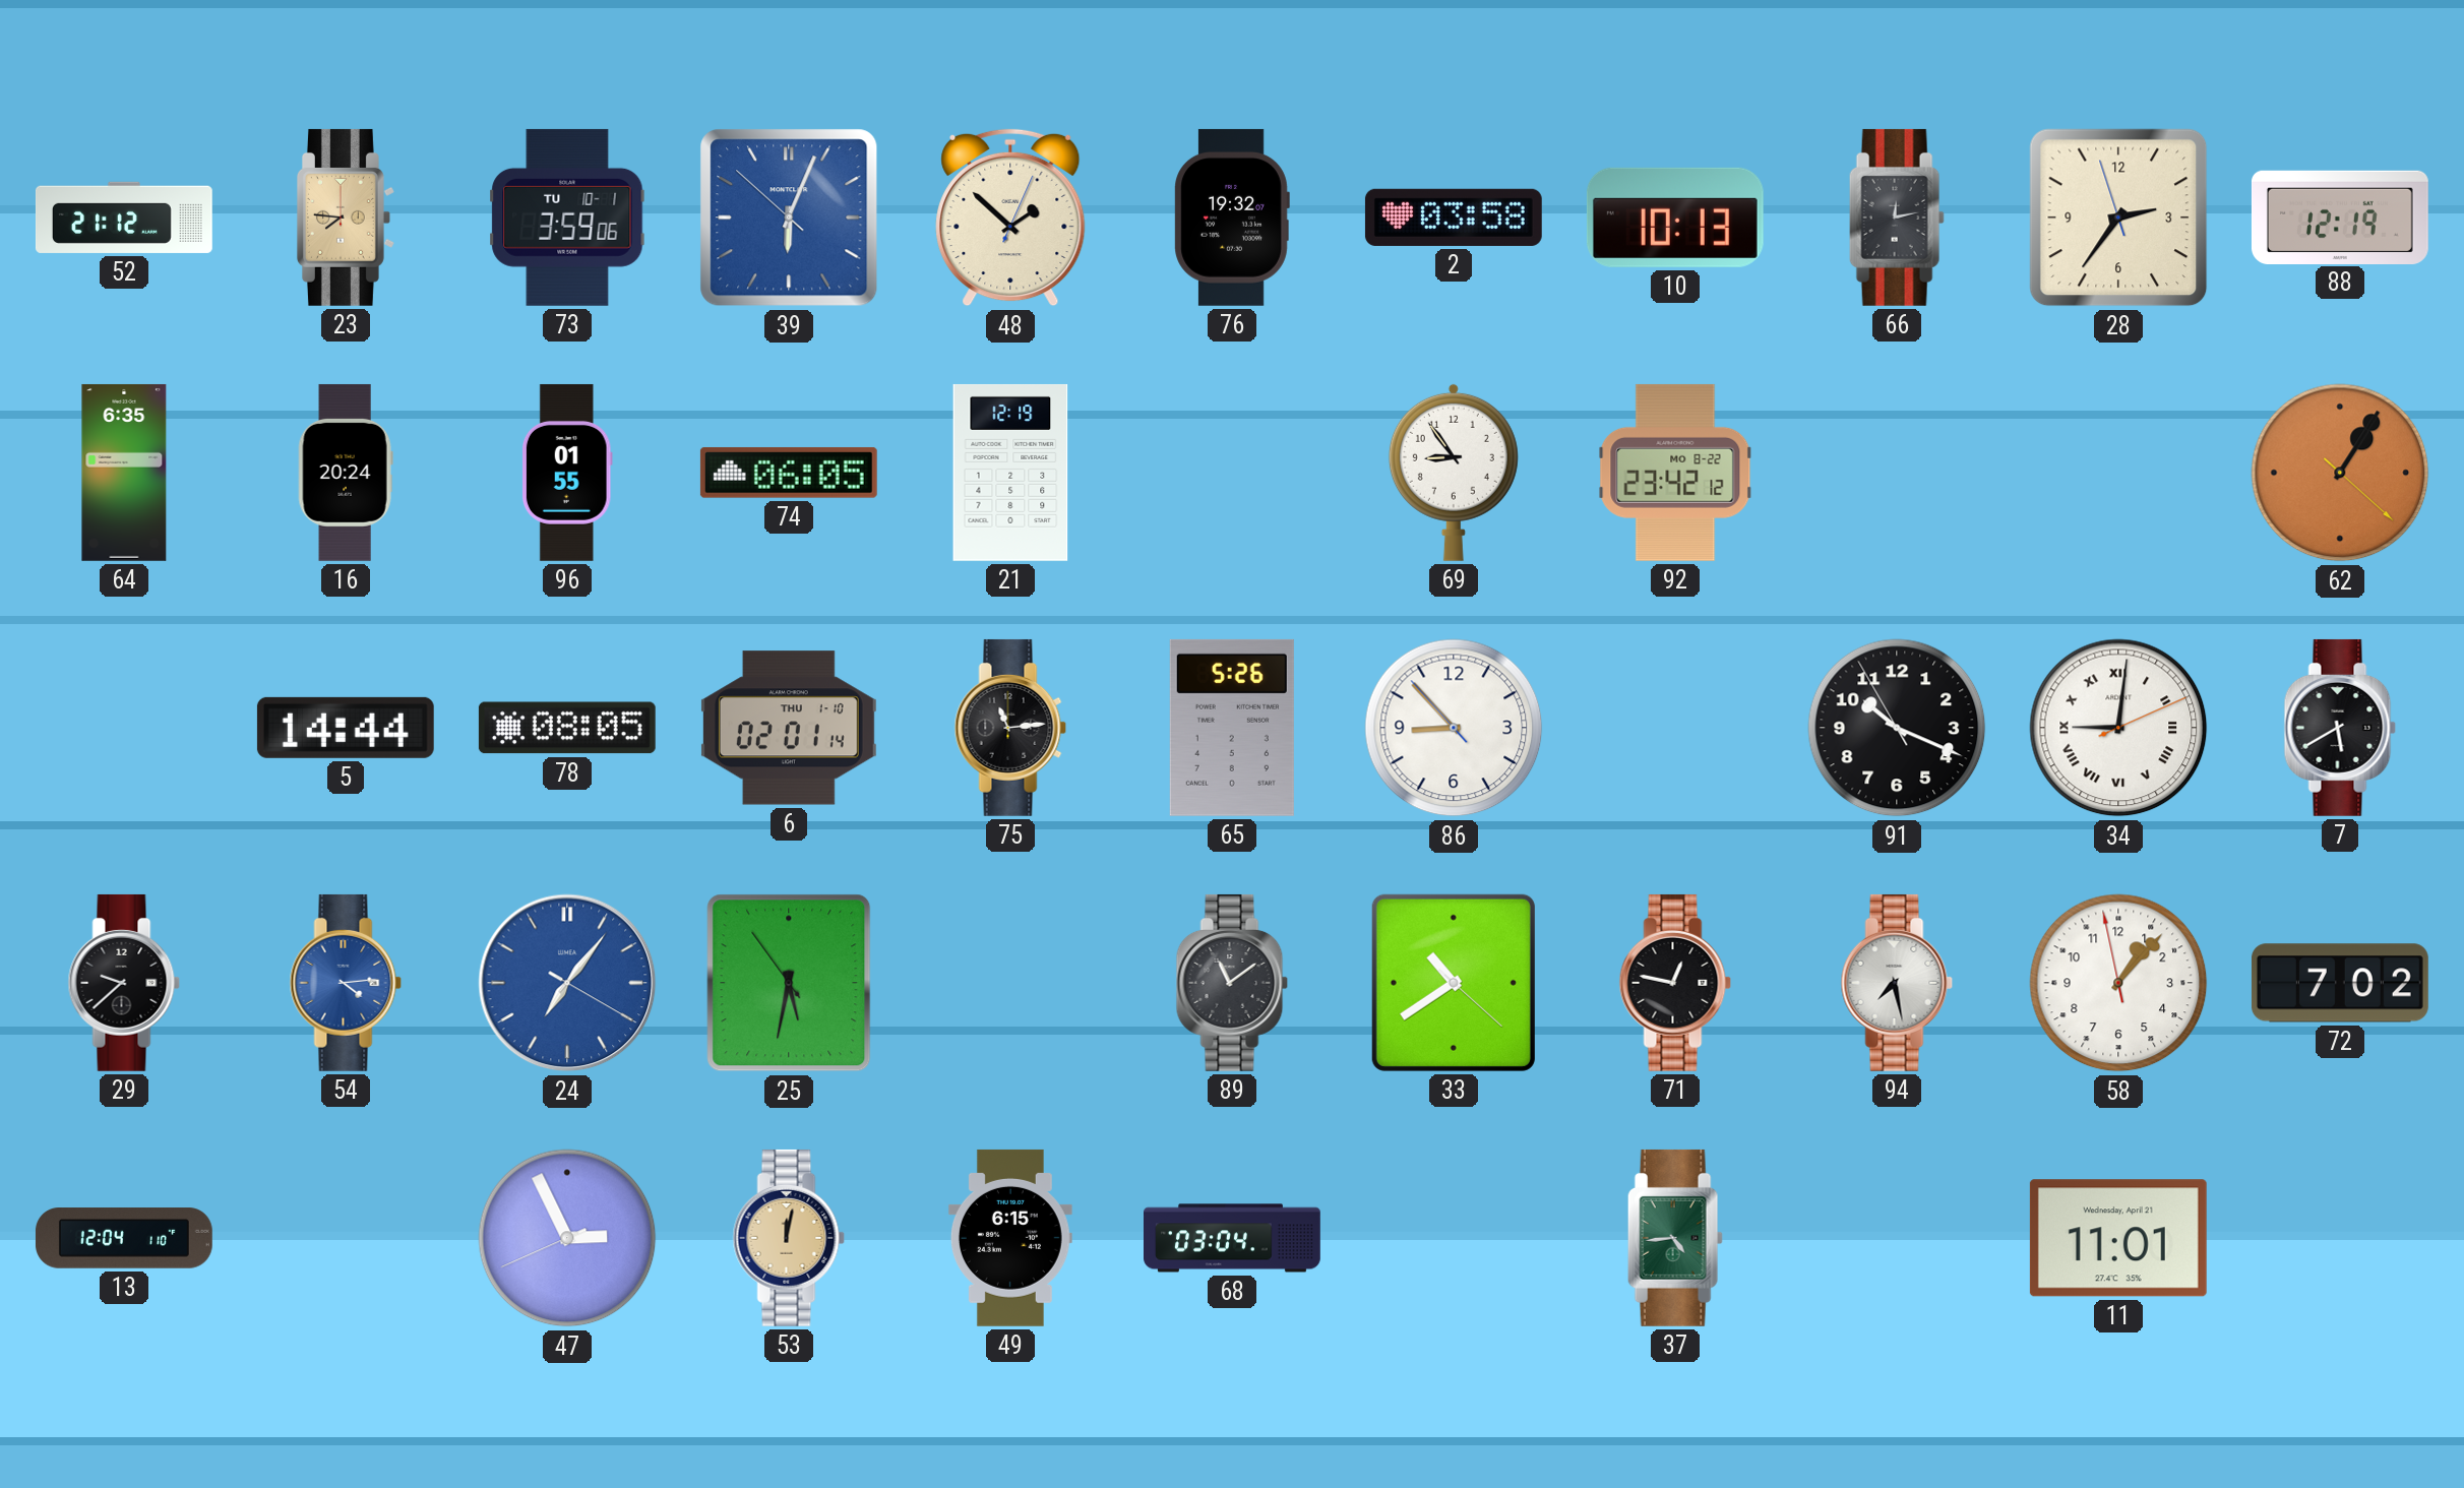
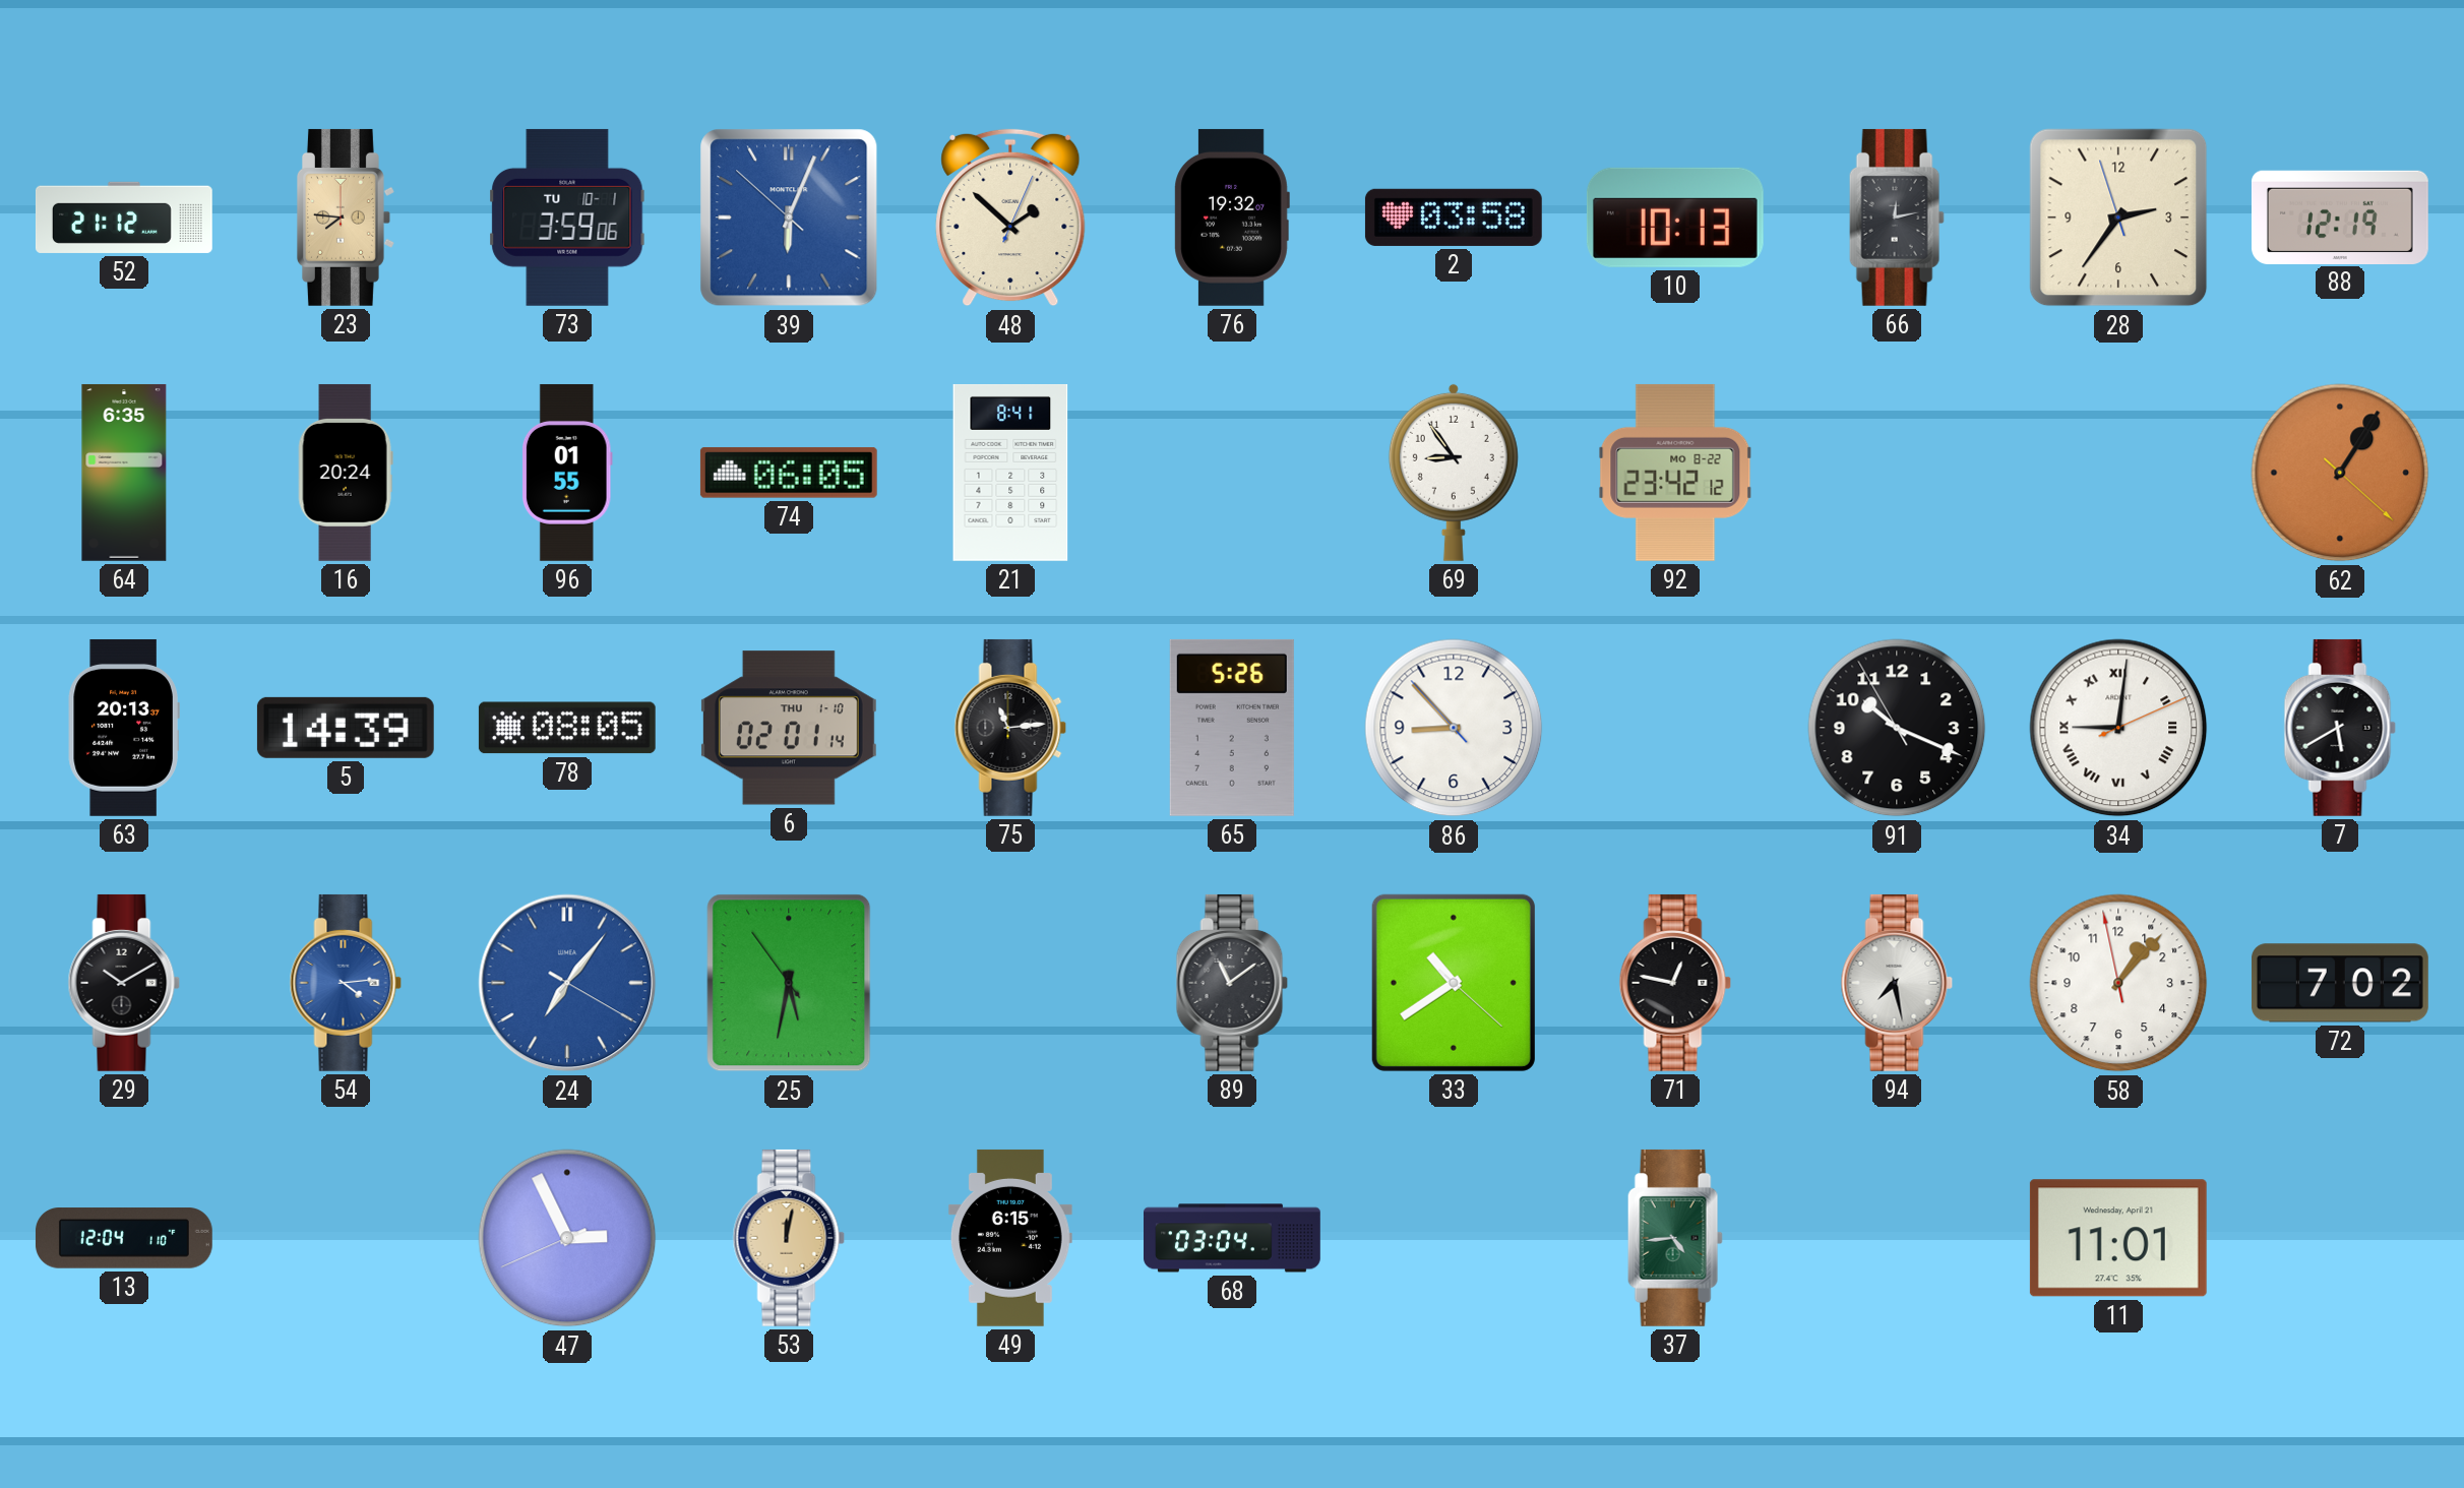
21: 12:19 -> 8:41 (1010, 473)
63: none -> 20:13 (124, 728)
5: 14:44 -> 14:39 (346, 728)
29: 9:38 -> 10:10 (124, 983)
